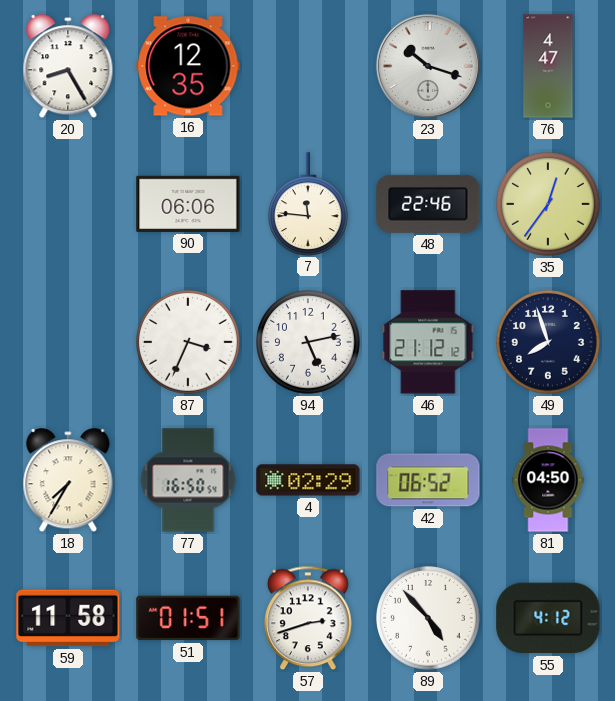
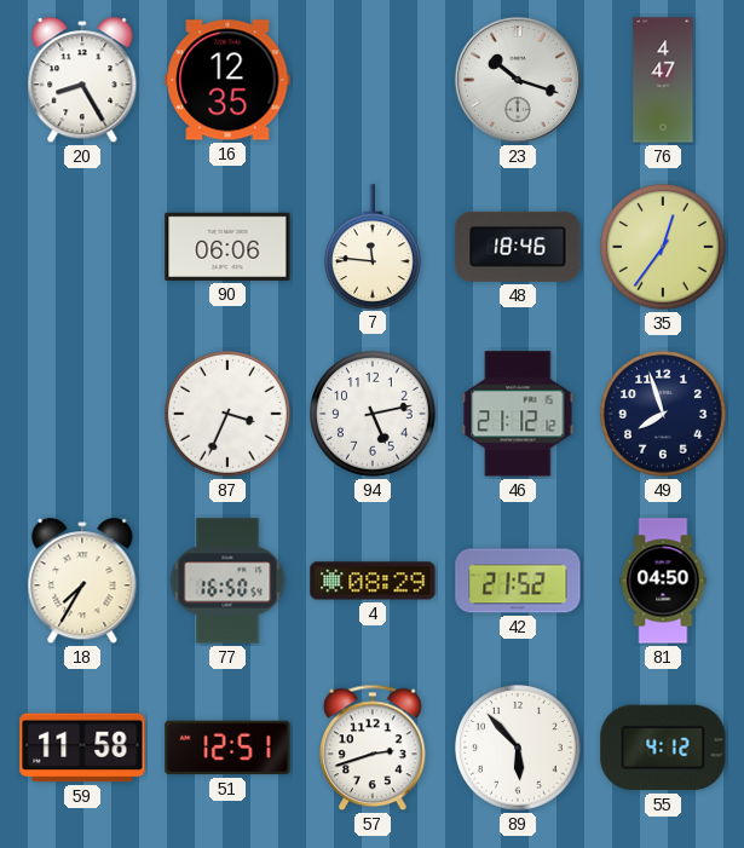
48: 22:46 -> 18:46 (518, 247)
4: 02:29 -> 08:29 (373, 581)
42: 06:52 -> 21:52 (518, 581)
51: 01:51 -> 12:51 (227, 748)
89: 4:53 -> 5:53 (518, 748)
